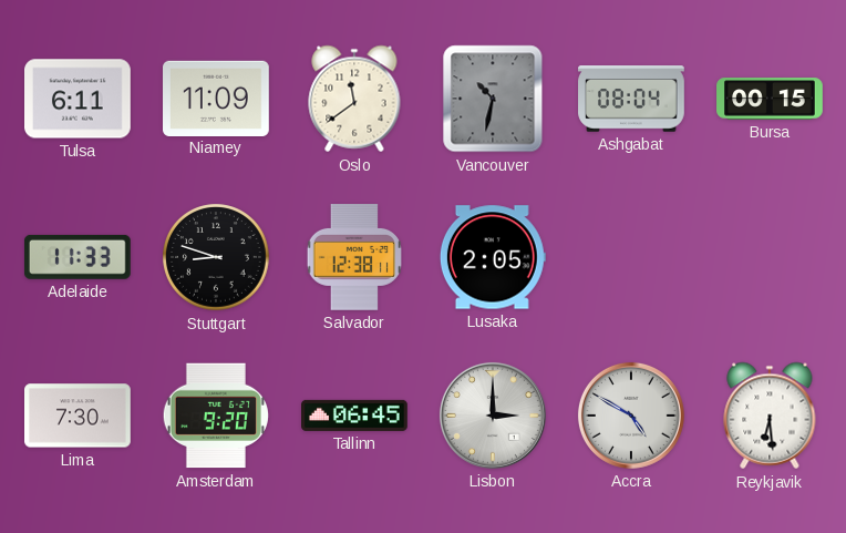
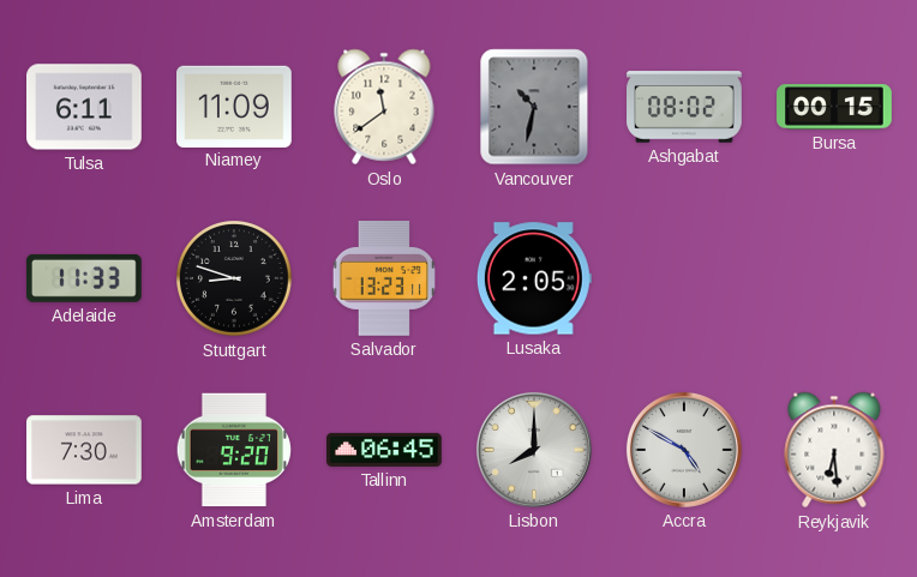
Ashgabat: 08:04 -> 08:02 (684, 107)
Salvador: 12:38 -> 13:23 (384, 280)
Lisbon: 3:00 -> 8:00 (534, 450)
